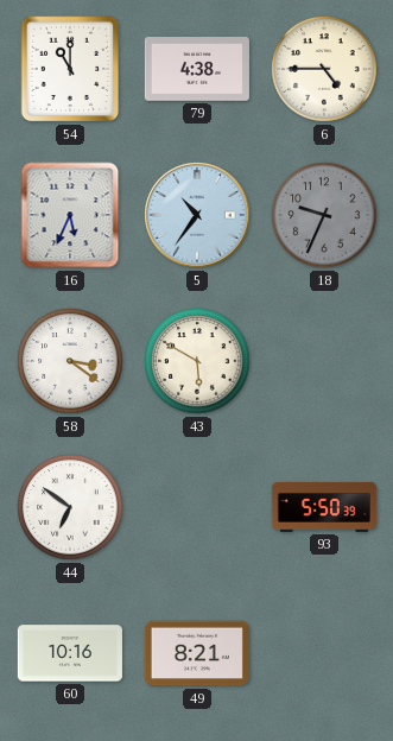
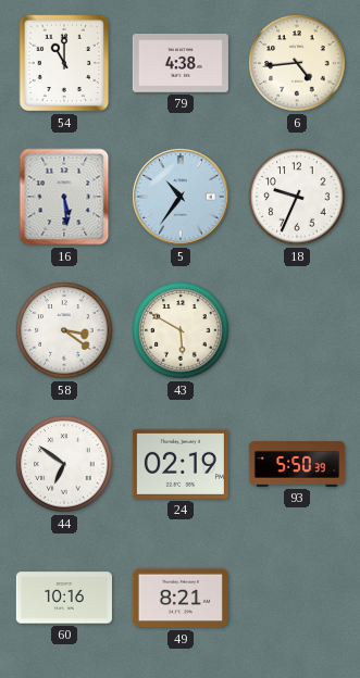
6: 4:45 -> 4:44 (297, 63)
16: 5:34 -> 5:29 (64, 197)
18 dial: grey -> white (297, 197)
24: none -> 02:19 (181, 464)
